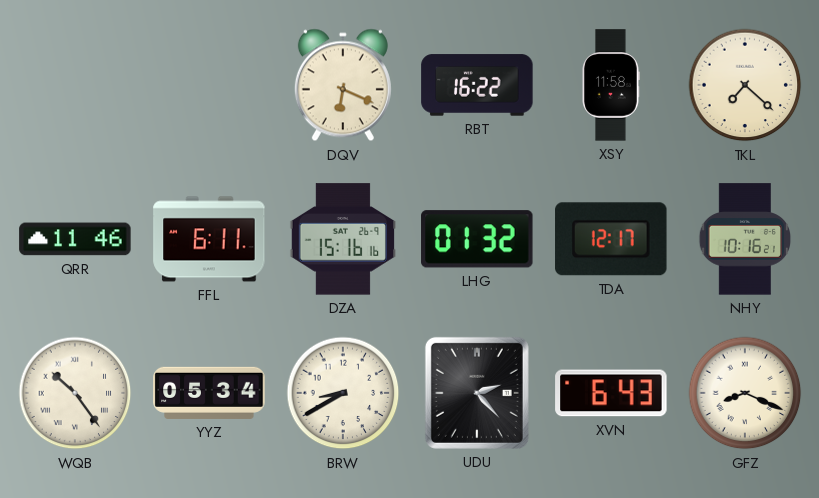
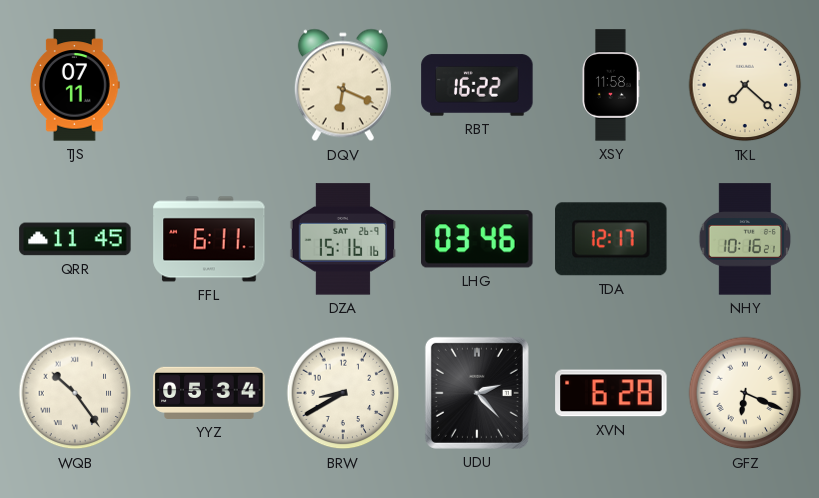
TJS: none -> 07:11 (75, 85)
QRR: 11:46 -> 11:45 (75, 239)
LHG: 01:32 -> 03:46 (477, 239)
XVN: 6:43 -> 6:28 (611, 393)
GFZ: 8:19 -> 6:19 (745, 393)
